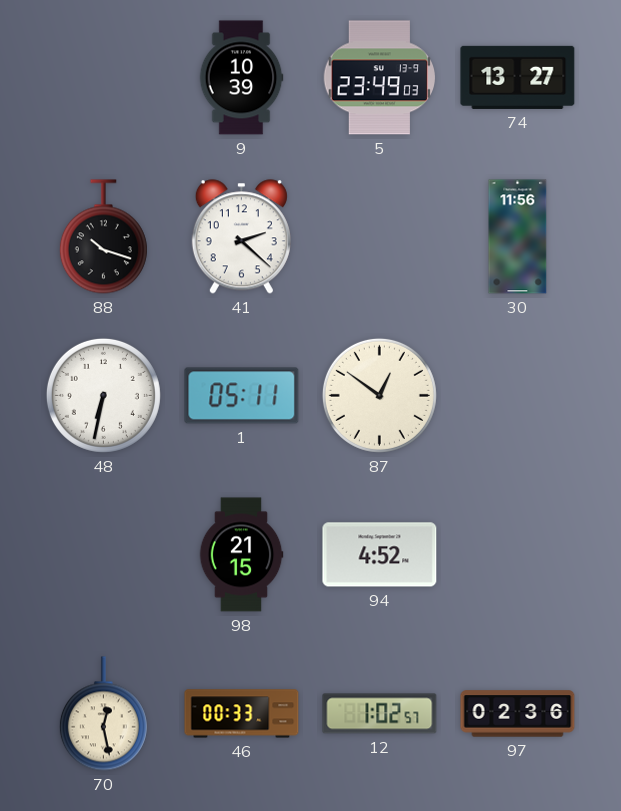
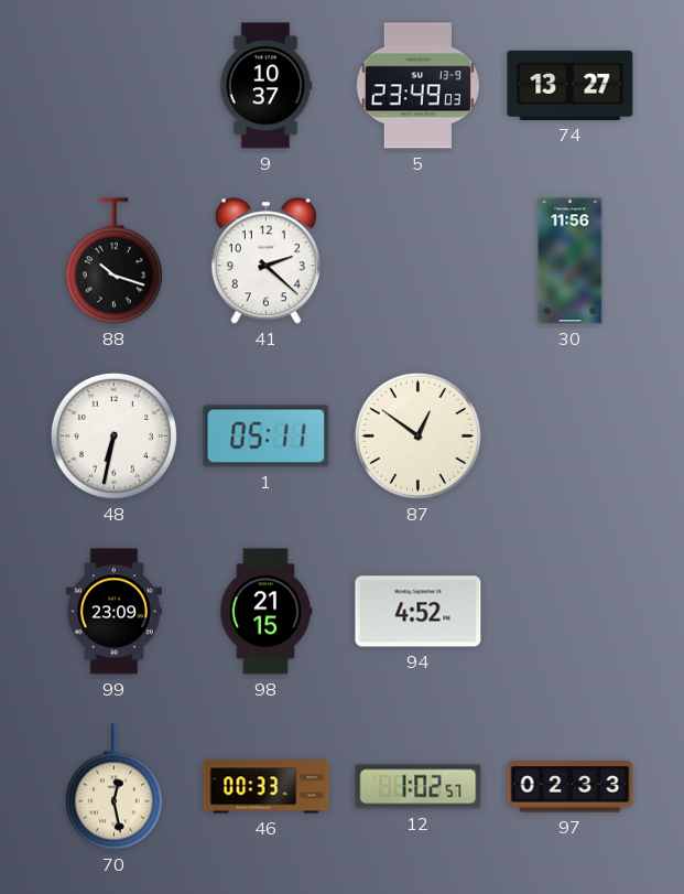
9: 10:39 -> 10:37 (265, 86)
99: none -> 23:09 (113, 612)
97: 02:36 -> 02:33 (571, 787)
